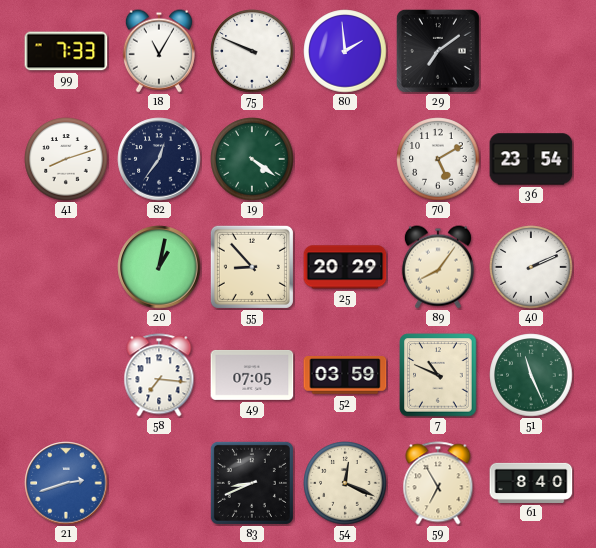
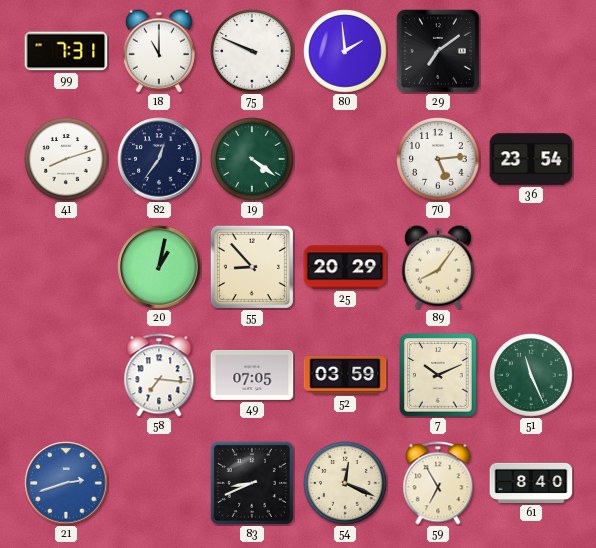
99: 7:33 -> 7:31 (66, 51)
18: 11:05 -> 11:00 (159, 51)
70: 5:10 -> 5:14 (438, 159)
40: 2:11 -> none (531, 267)
7: 10:49 -> 10:11 (438, 375)
